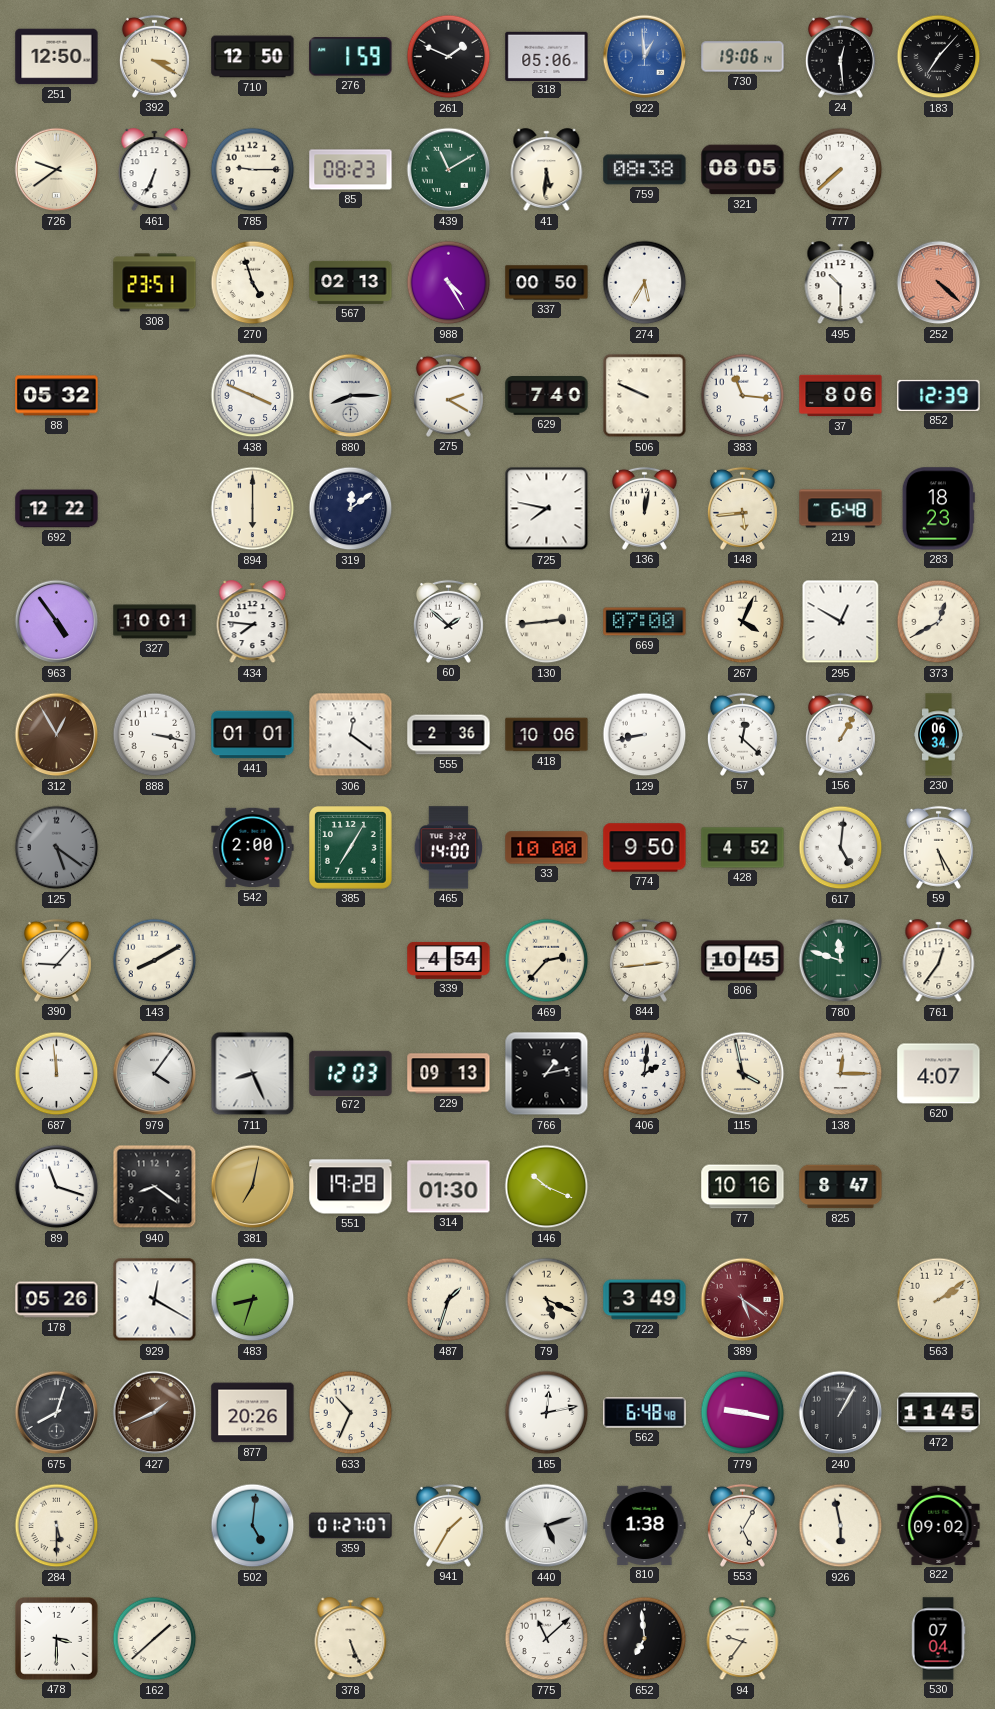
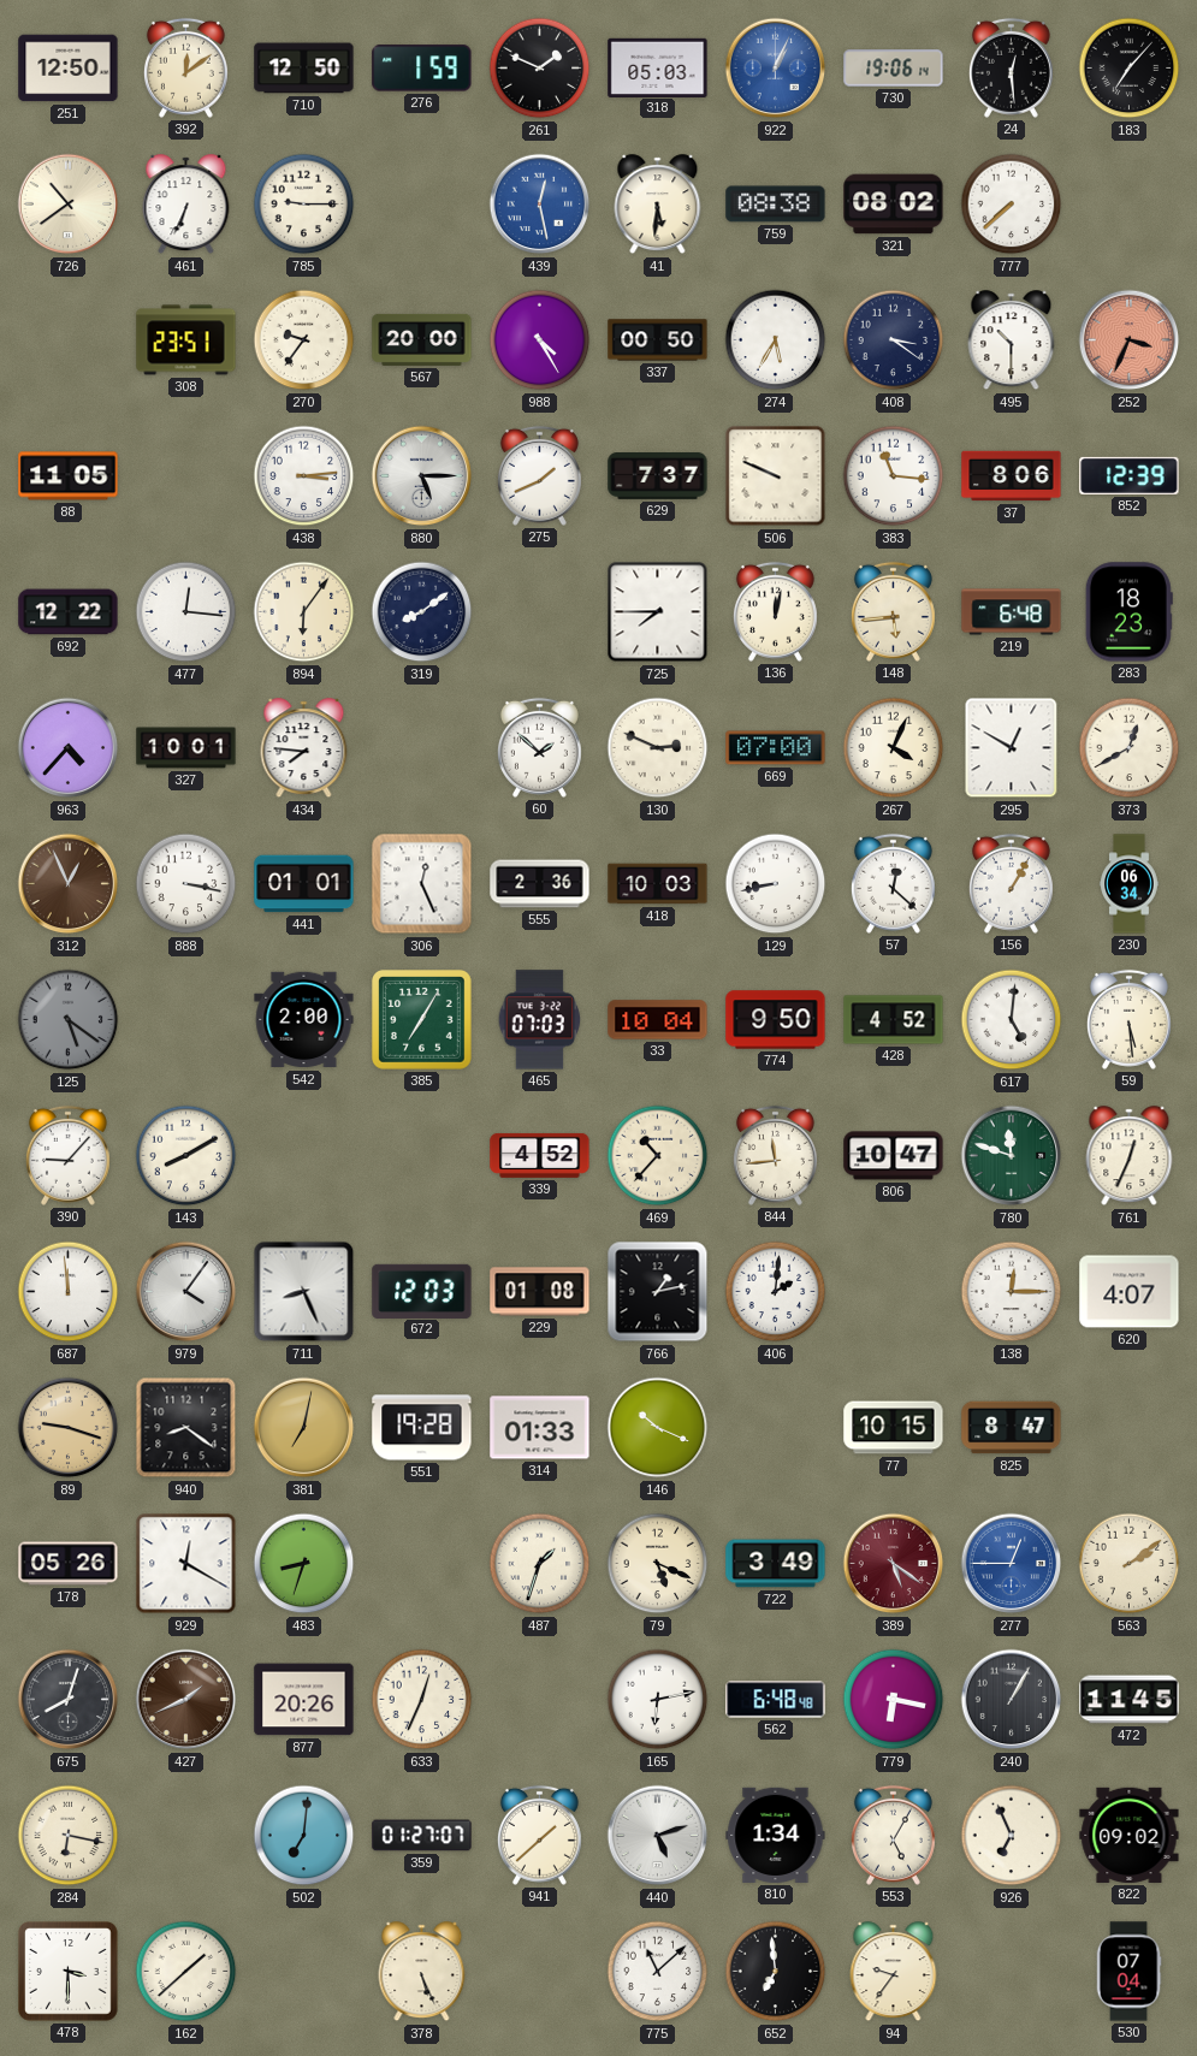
392: 3:20 -> 12:09 (185, 67)
318: 05:06 -> 05:03 (658, 67)
922: 12:59 -> 1:04 (776, 69)
726: 9:39 -> 10:39 (69, 205)
85: 08:23 -> none (351, 170)
439: 11:10 -> 12:28 (540, 205)
439 dial: green -> blue (540, 205)
321: 08:05 -> 08:02 (894, 205)
270: 4:57 -> 9:36 (304, 340)
567: 02:13 -> 20:00 (422, 339)
408: none -> 3:21 (894, 340)
252: 4:22 -> 3:34 (1130, 340)
88: 05:32 -> 11:05 (69, 476)
438: 3:49 -> 3:14 (304, 476)
880: 8:15 -> 5:15 (422, 476)
275: 2:20 -> 1:41 (539, 475)
629: 7:40 -> 7:37 (658, 476)
477: none -> 12:16 (186, 612)
894: 6:00 -> 6:06 (304, 612)
319: 12:09 -> 8:09 (422, 612)
725: 7:47 -> 7:45 (658, 612)
963: 4:54 -> 4:37 (69, 748)
130: 2:44 -> 2:49 (658, 748)
312: 12:55 -> 12:56 (69, 884)
306: 12:21 -> 12:26 (422, 884)
418: 10:06 -> 10:03 (658, 884)
465: 14:00 -> 07:03 (540, 1020)
33: 10:00 -> 10:04 (658, 1020)
59: 5:25 -> 5:29 (1128, 1019)
339: 4:54 -> 4:52 (540, 1155)
469: 2:37 -> 10:37 (658, 1156)
844: 2:44 -> 11:44 (775, 1155)
806: 10:45 -> 10:47 (894, 1156)
761: 12:36 -> 12:34 (1130, 1156)
229: 09:13 -> 01:08 (540, 1292)
115: 3:58 -> none (743, 1074)
89: 11:18 -> 9:18 (69, 1428)
89 dial: white -> champagne (69, 1428)
314: 01:30 -> 01:33 (540, 1428)
77: 10:16 -> 10:15 (894, 1428)
277: none -> 12:45 (1012, 1564)
633: 10:34 -> 12:34 (422, 1700)
165: 12:13 -> 6:13 (658, 1700)
779: 9:17 -> 6:17 (894, 1700)
284: 5:30 -> 6:17 (69, 1836)
502: 5:01 -> 7:01 (304, 1836)
941: 1:35 -> 1:38 (539, 1835)
810: 1:38 -> 1:34 (776, 1835)
926: 5:58 -> 6:56 (1012, 1836)
